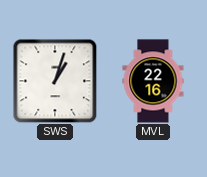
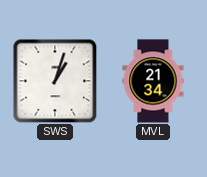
MVL: 22:16 -> 21:34 (153, 81)
